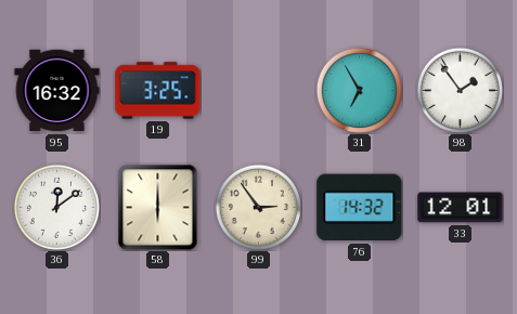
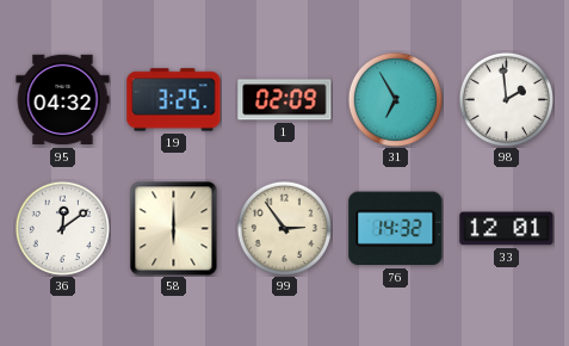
95: 16:32 -> 04:32 (63, 100)
1: none -> 02:09 (285, 100)
98: 1:54 -> 1:59 (506, 99)
